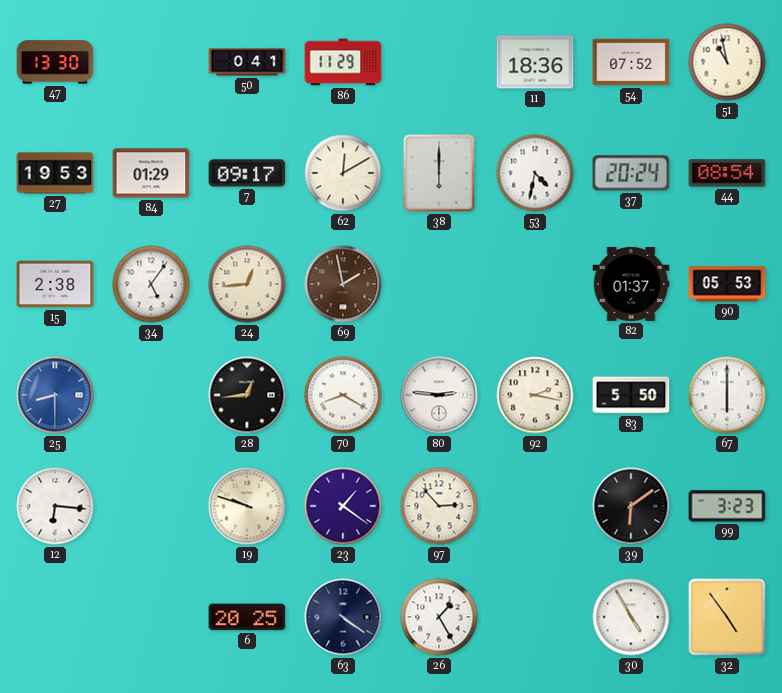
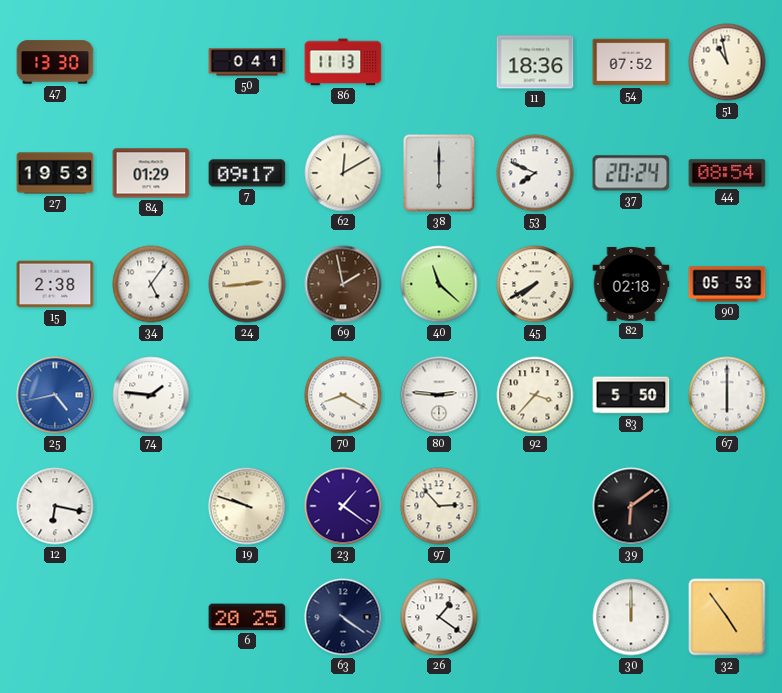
86: 11:29 -> 11:13 (343, 62)
53: 4:32 -> 7:49 (535, 173)
24: 12:44 -> 2:44 (247, 284)
40: none -> 11:22 (439, 284)
45: none -> 7:40 (535, 284)
82: 01:37 -> 02:18 (631, 284)
25: 8:30 -> 4:43 (55, 395)
74: none -> 1:46 (151, 395)
28: 12:44 -> none (247, 395)
92: 2:17 -> 3:37 (535, 395)
12: 6:16 -> 6:17 (55, 506)
99: 3:23 -> none (727, 506)
26: 1:25 -> 1:21 (439, 617)
30: 4:55 -> 12:00 (631, 617)
